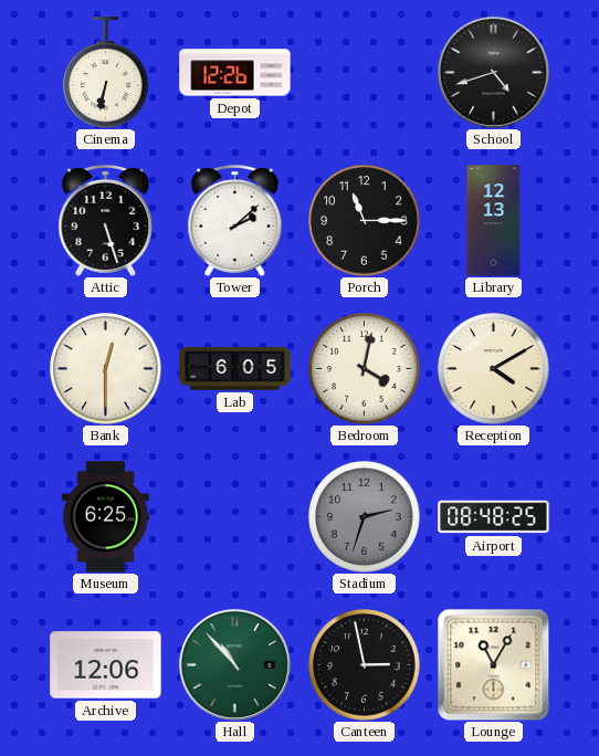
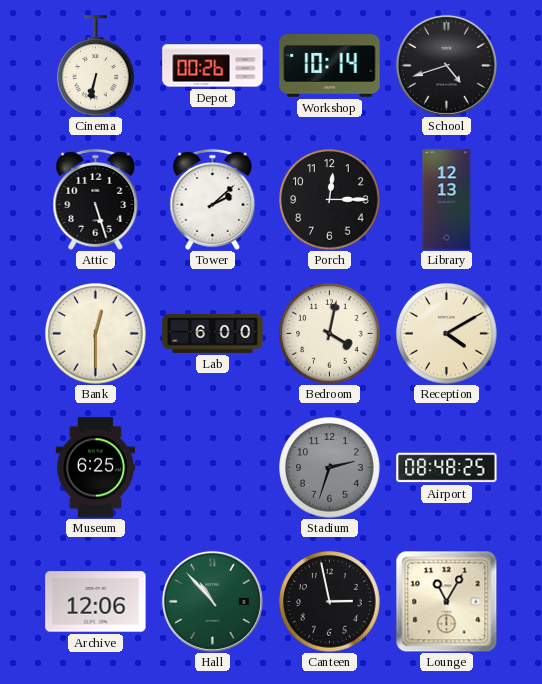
Depot: 12:26 -> 00:26 (213, 66)
Workshop: none -> 10:14 (330, 66)
Porch: 11:15 -> 12:15 (330, 200)
Lab: 6:05 -> 6:00 (213, 333)
